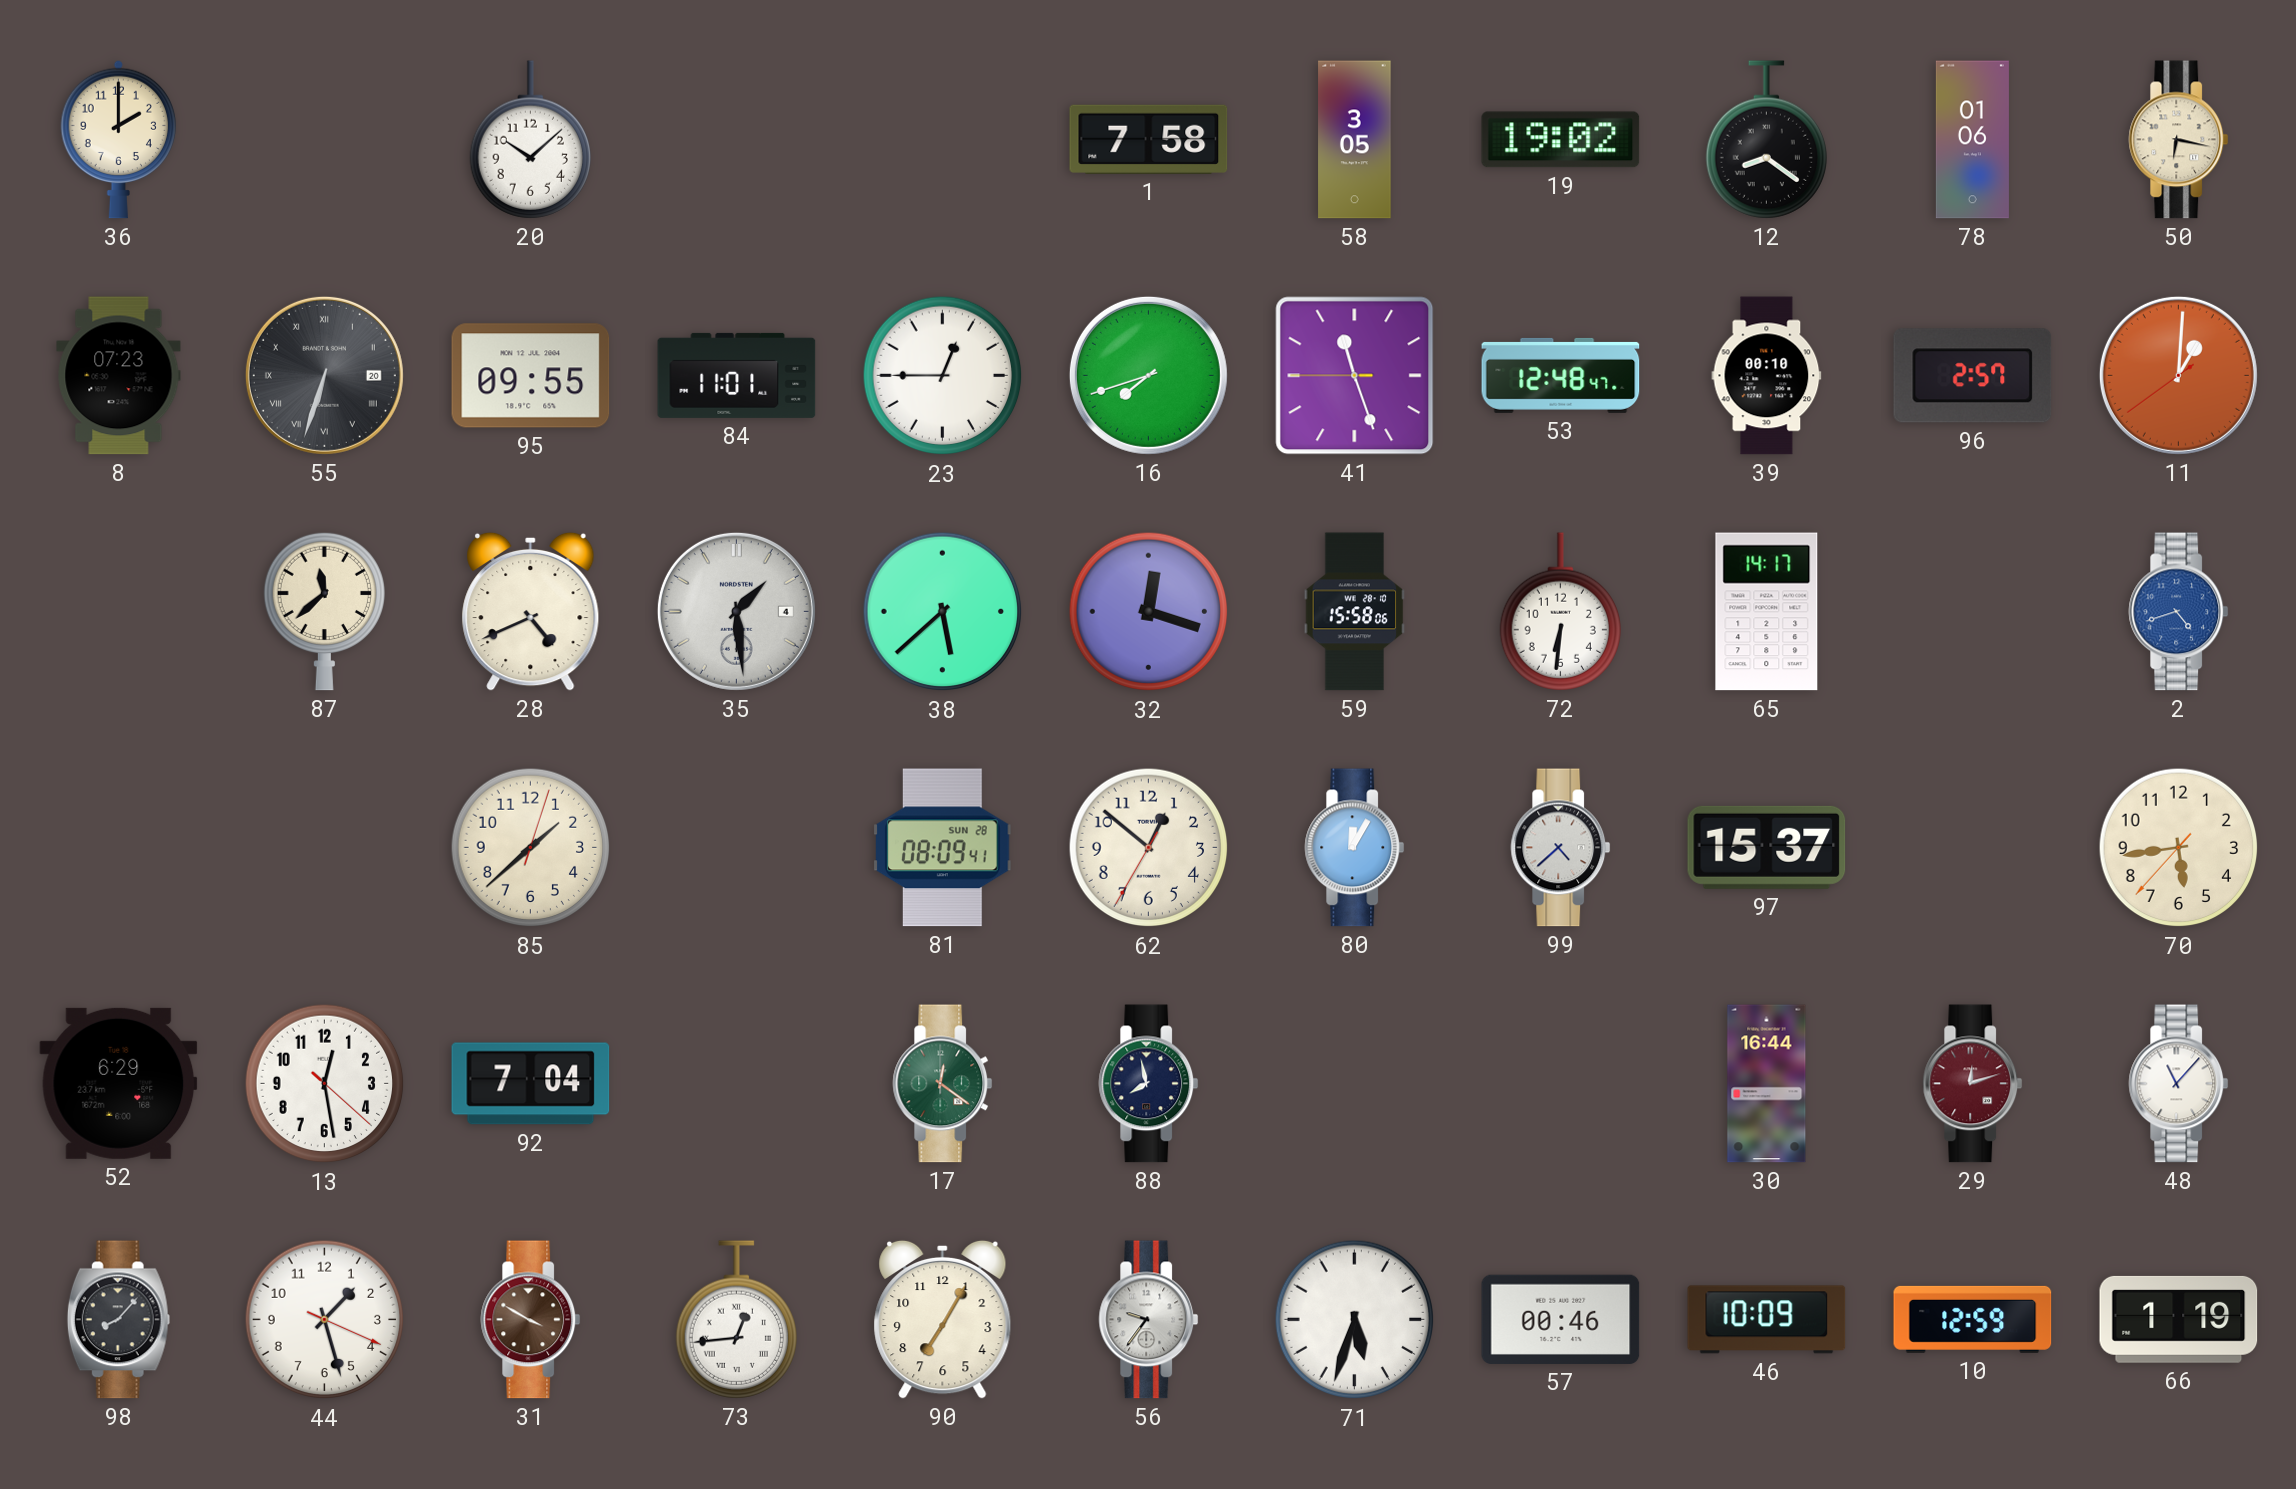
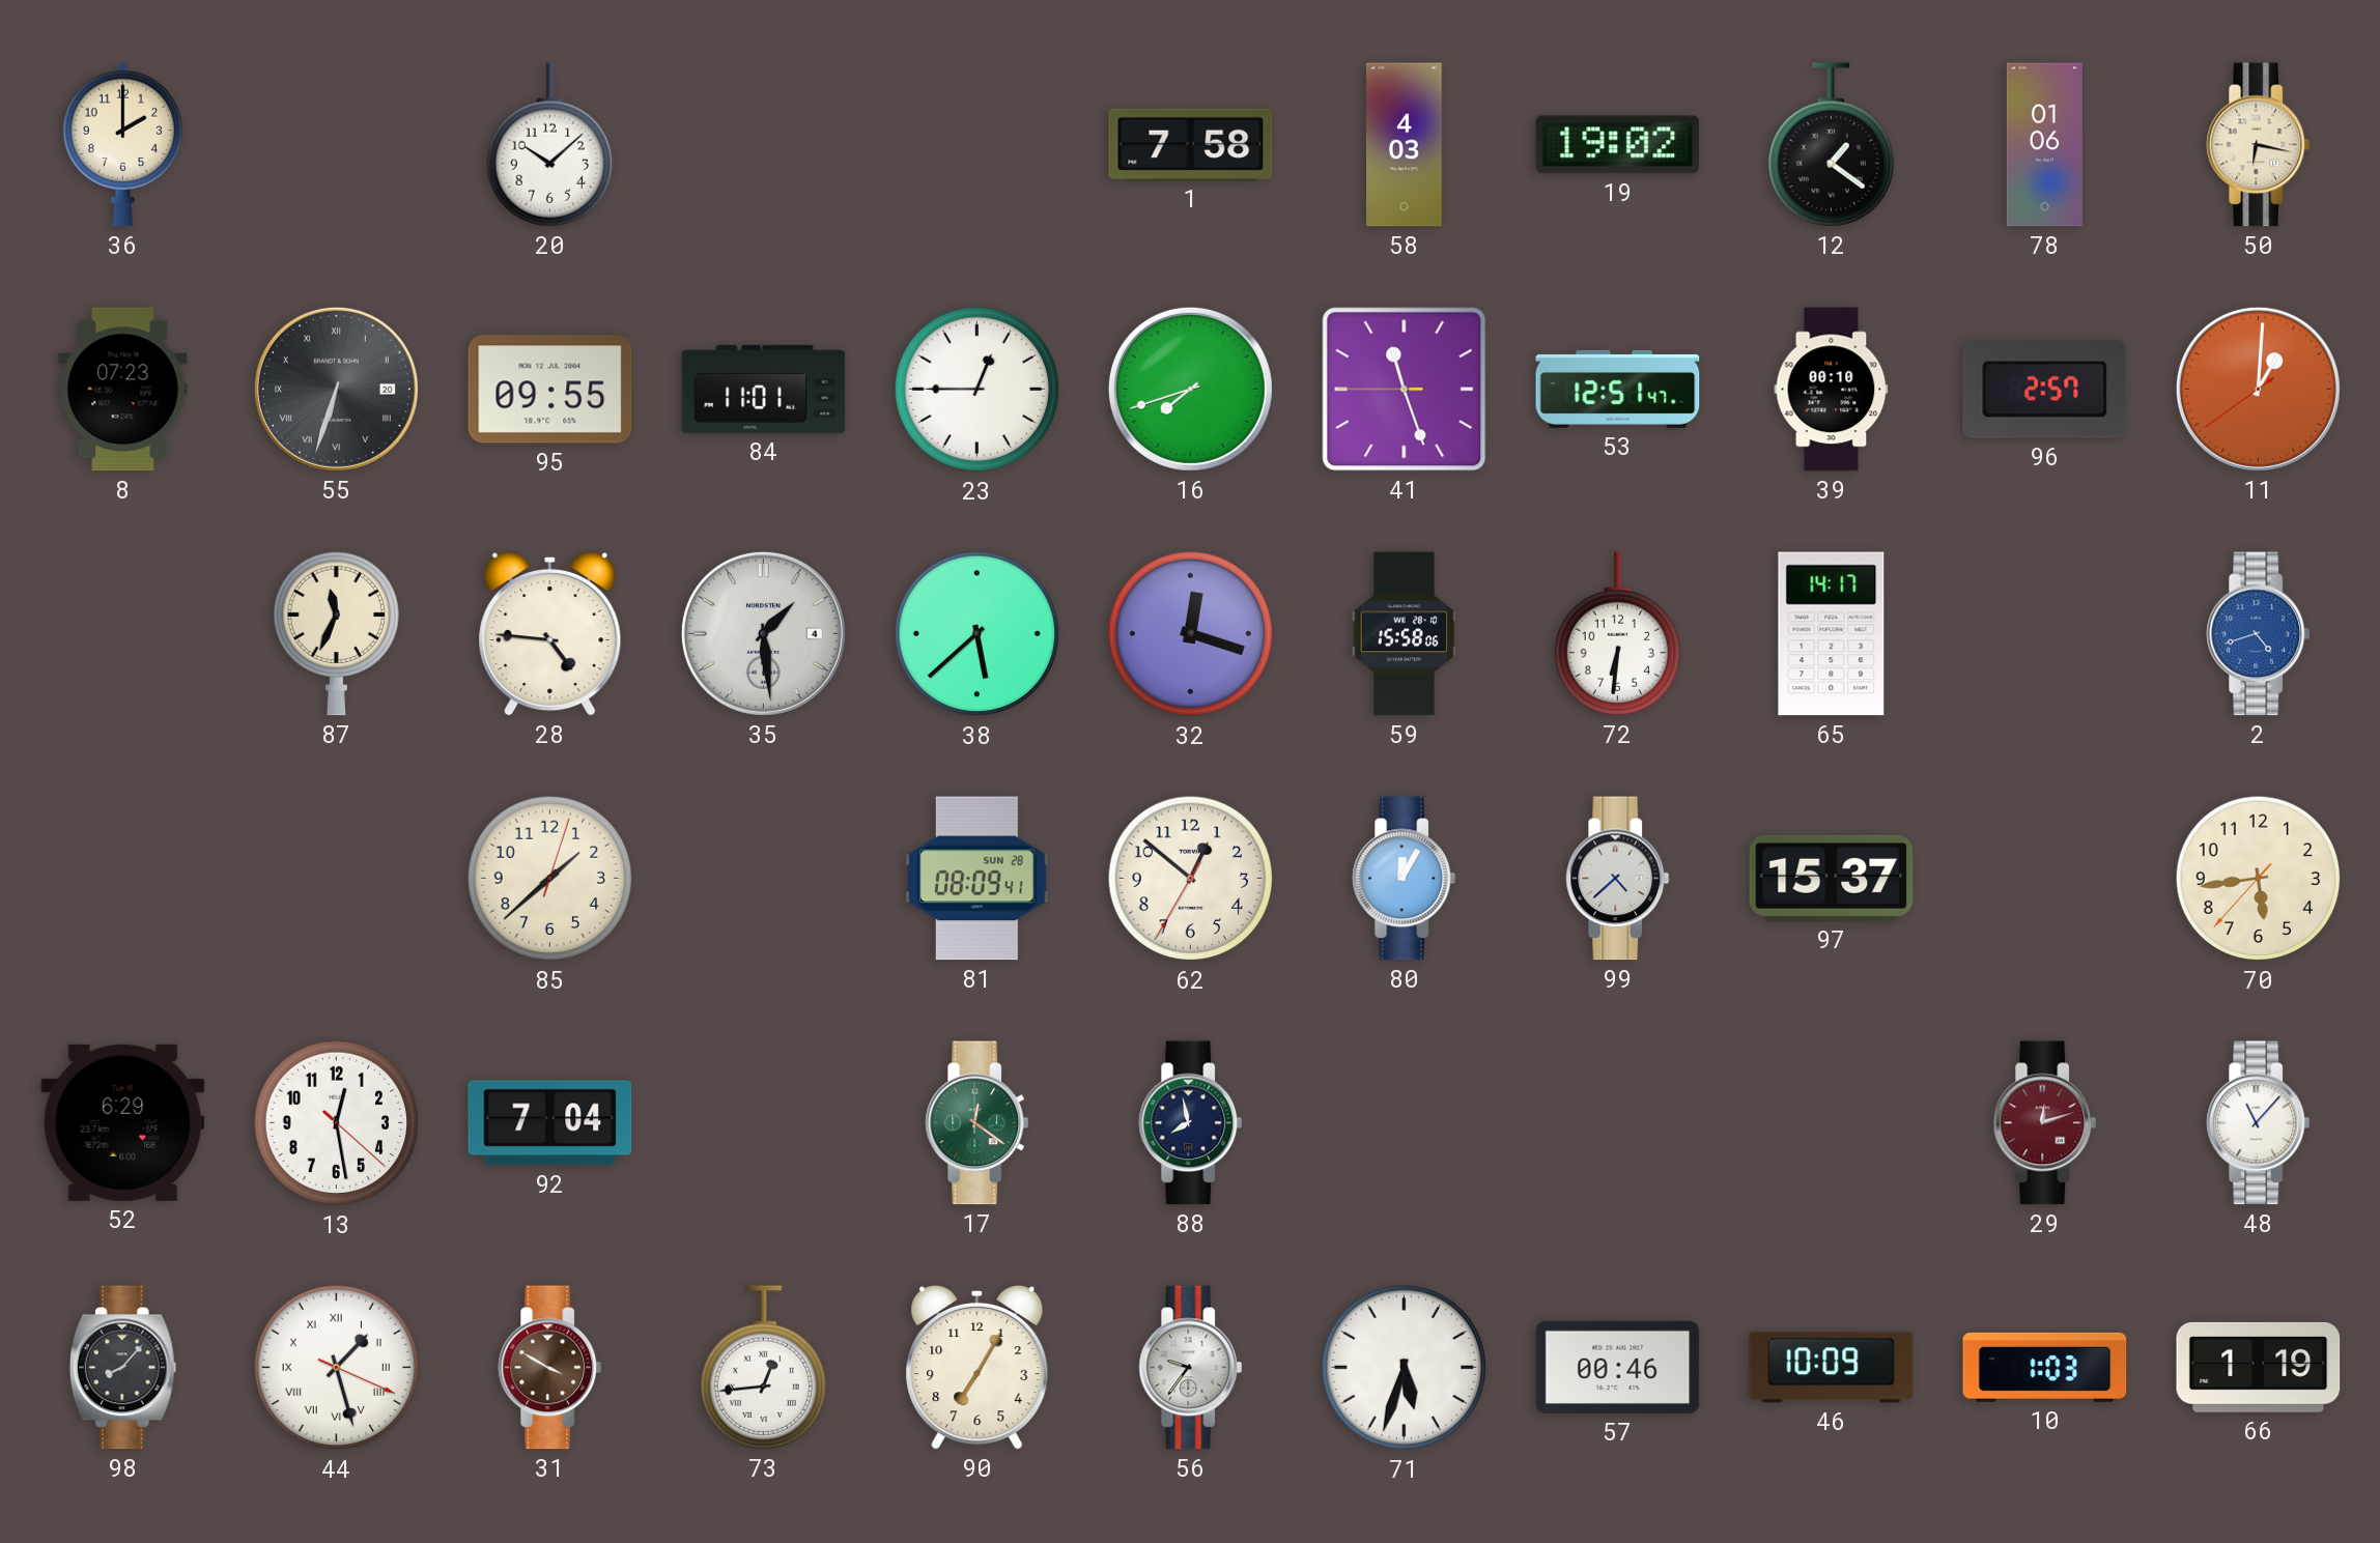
58: 3:05 -> 4:03 (1405, 145)
12: 8:21 -> 1:21 (1831, 145)
53: 12:48 -> 12:51 (1618, 389)
87: 11:38 -> 11:34 (336, 633)
28: 4:41 -> 4:46 (550, 633)
30: 16:44 -> none (1767, 1084)
44 numerals: Arabic -> Roman (337, 1368)
10: 12:59 -> 1:03 (2045, 1367)
